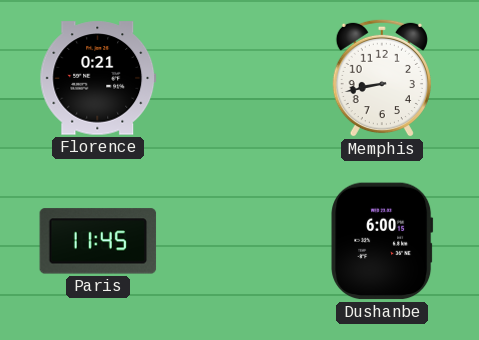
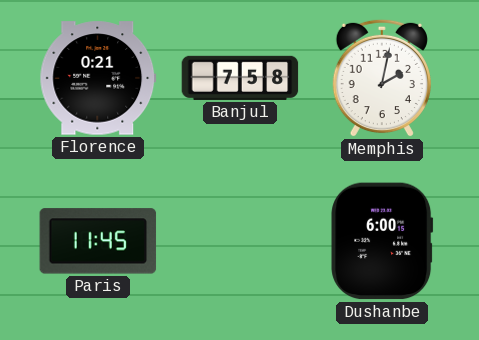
Banjul: none -> 7:58 (240, 78)
Memphis: 8:43 -> 2:02 (382, 78)
